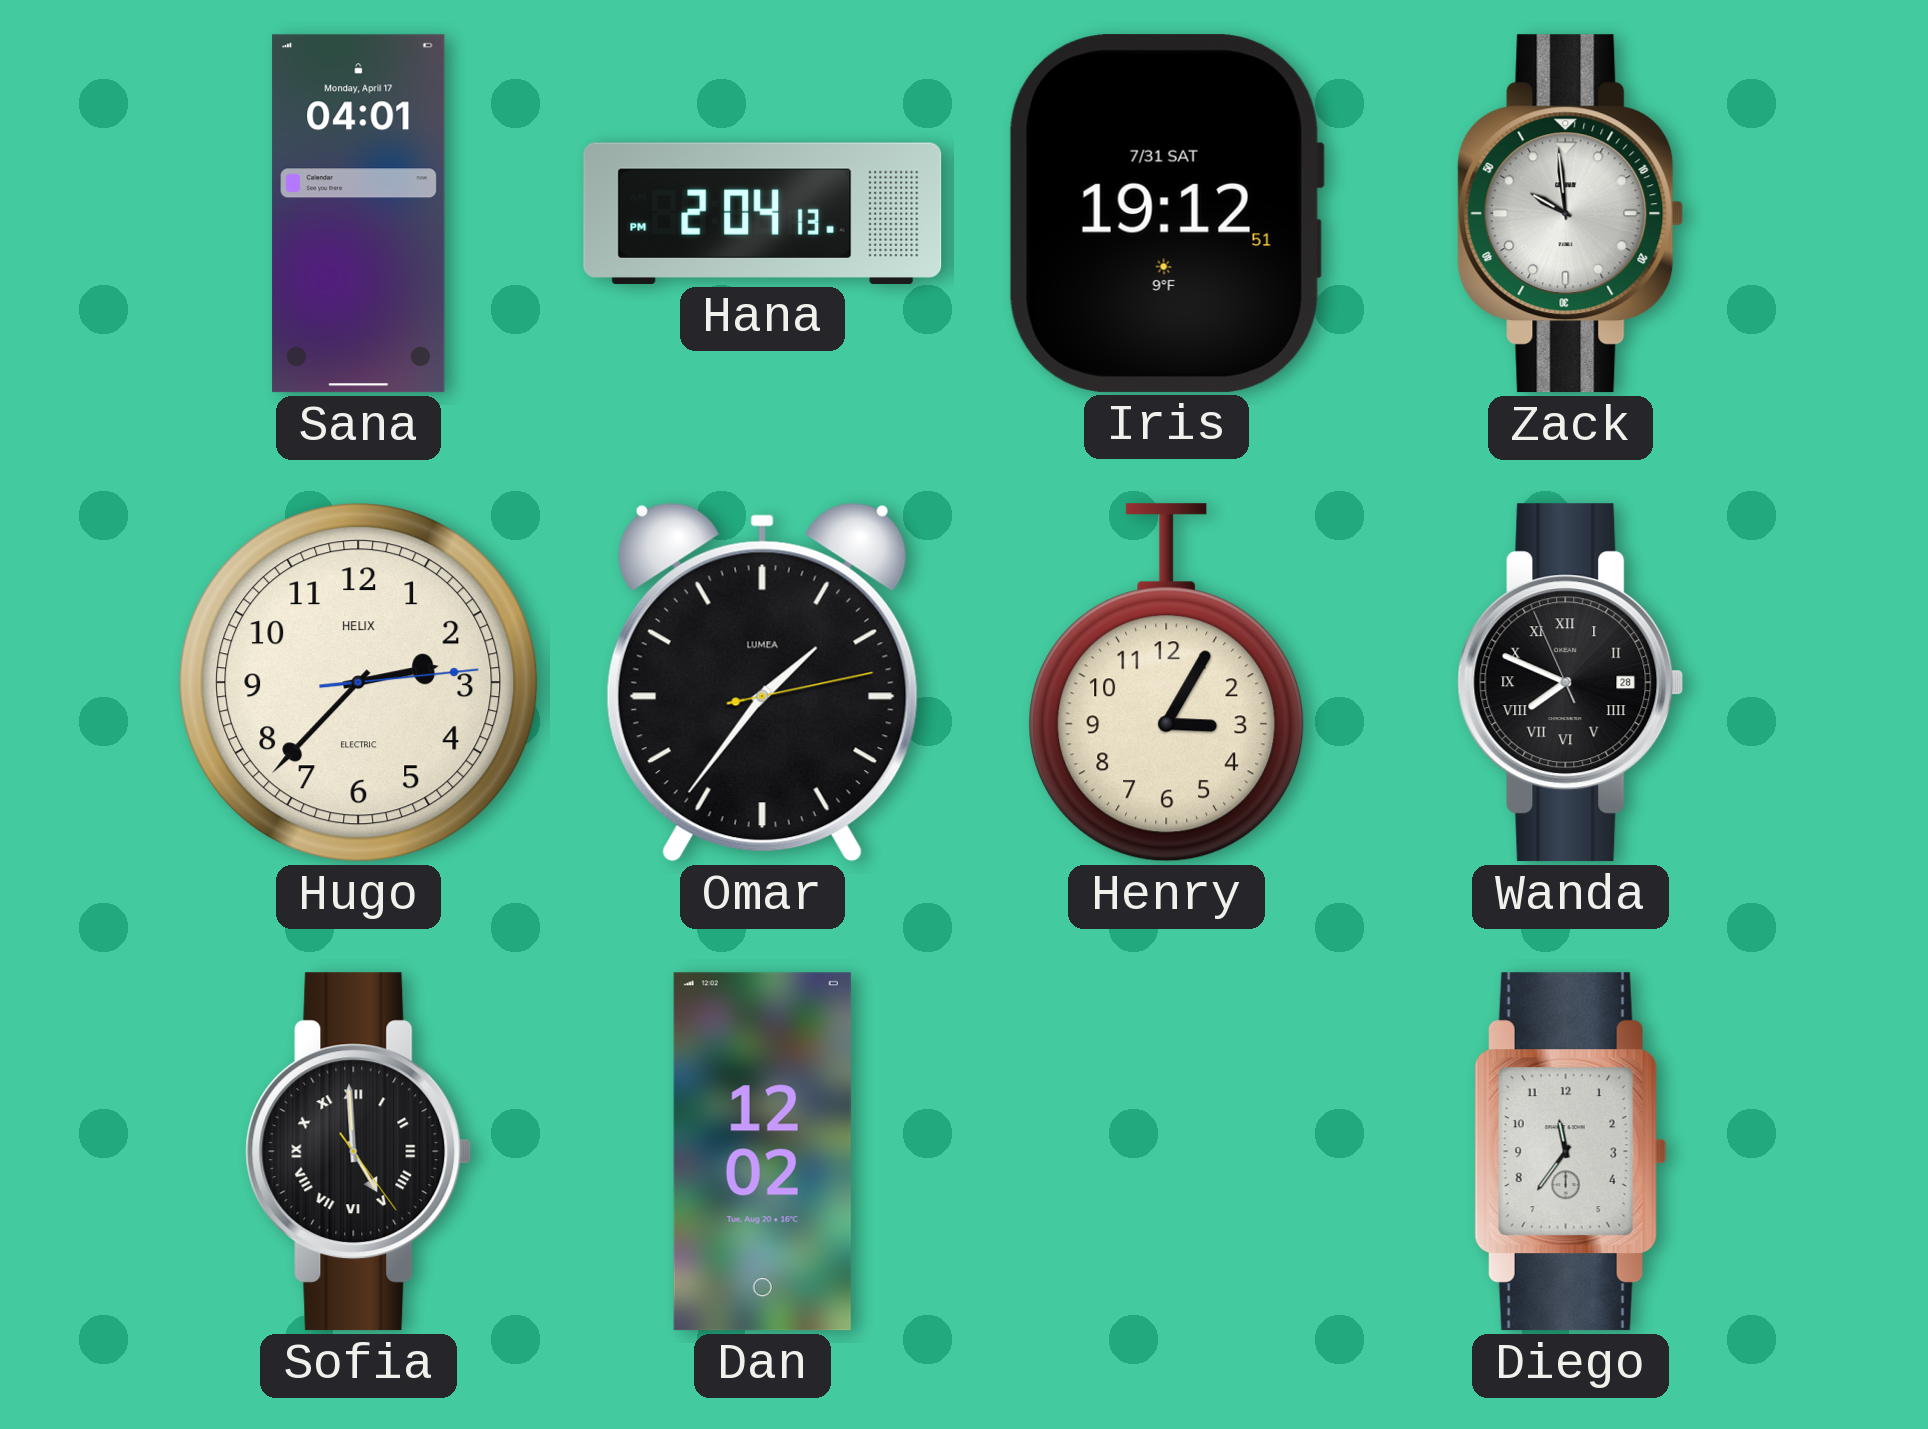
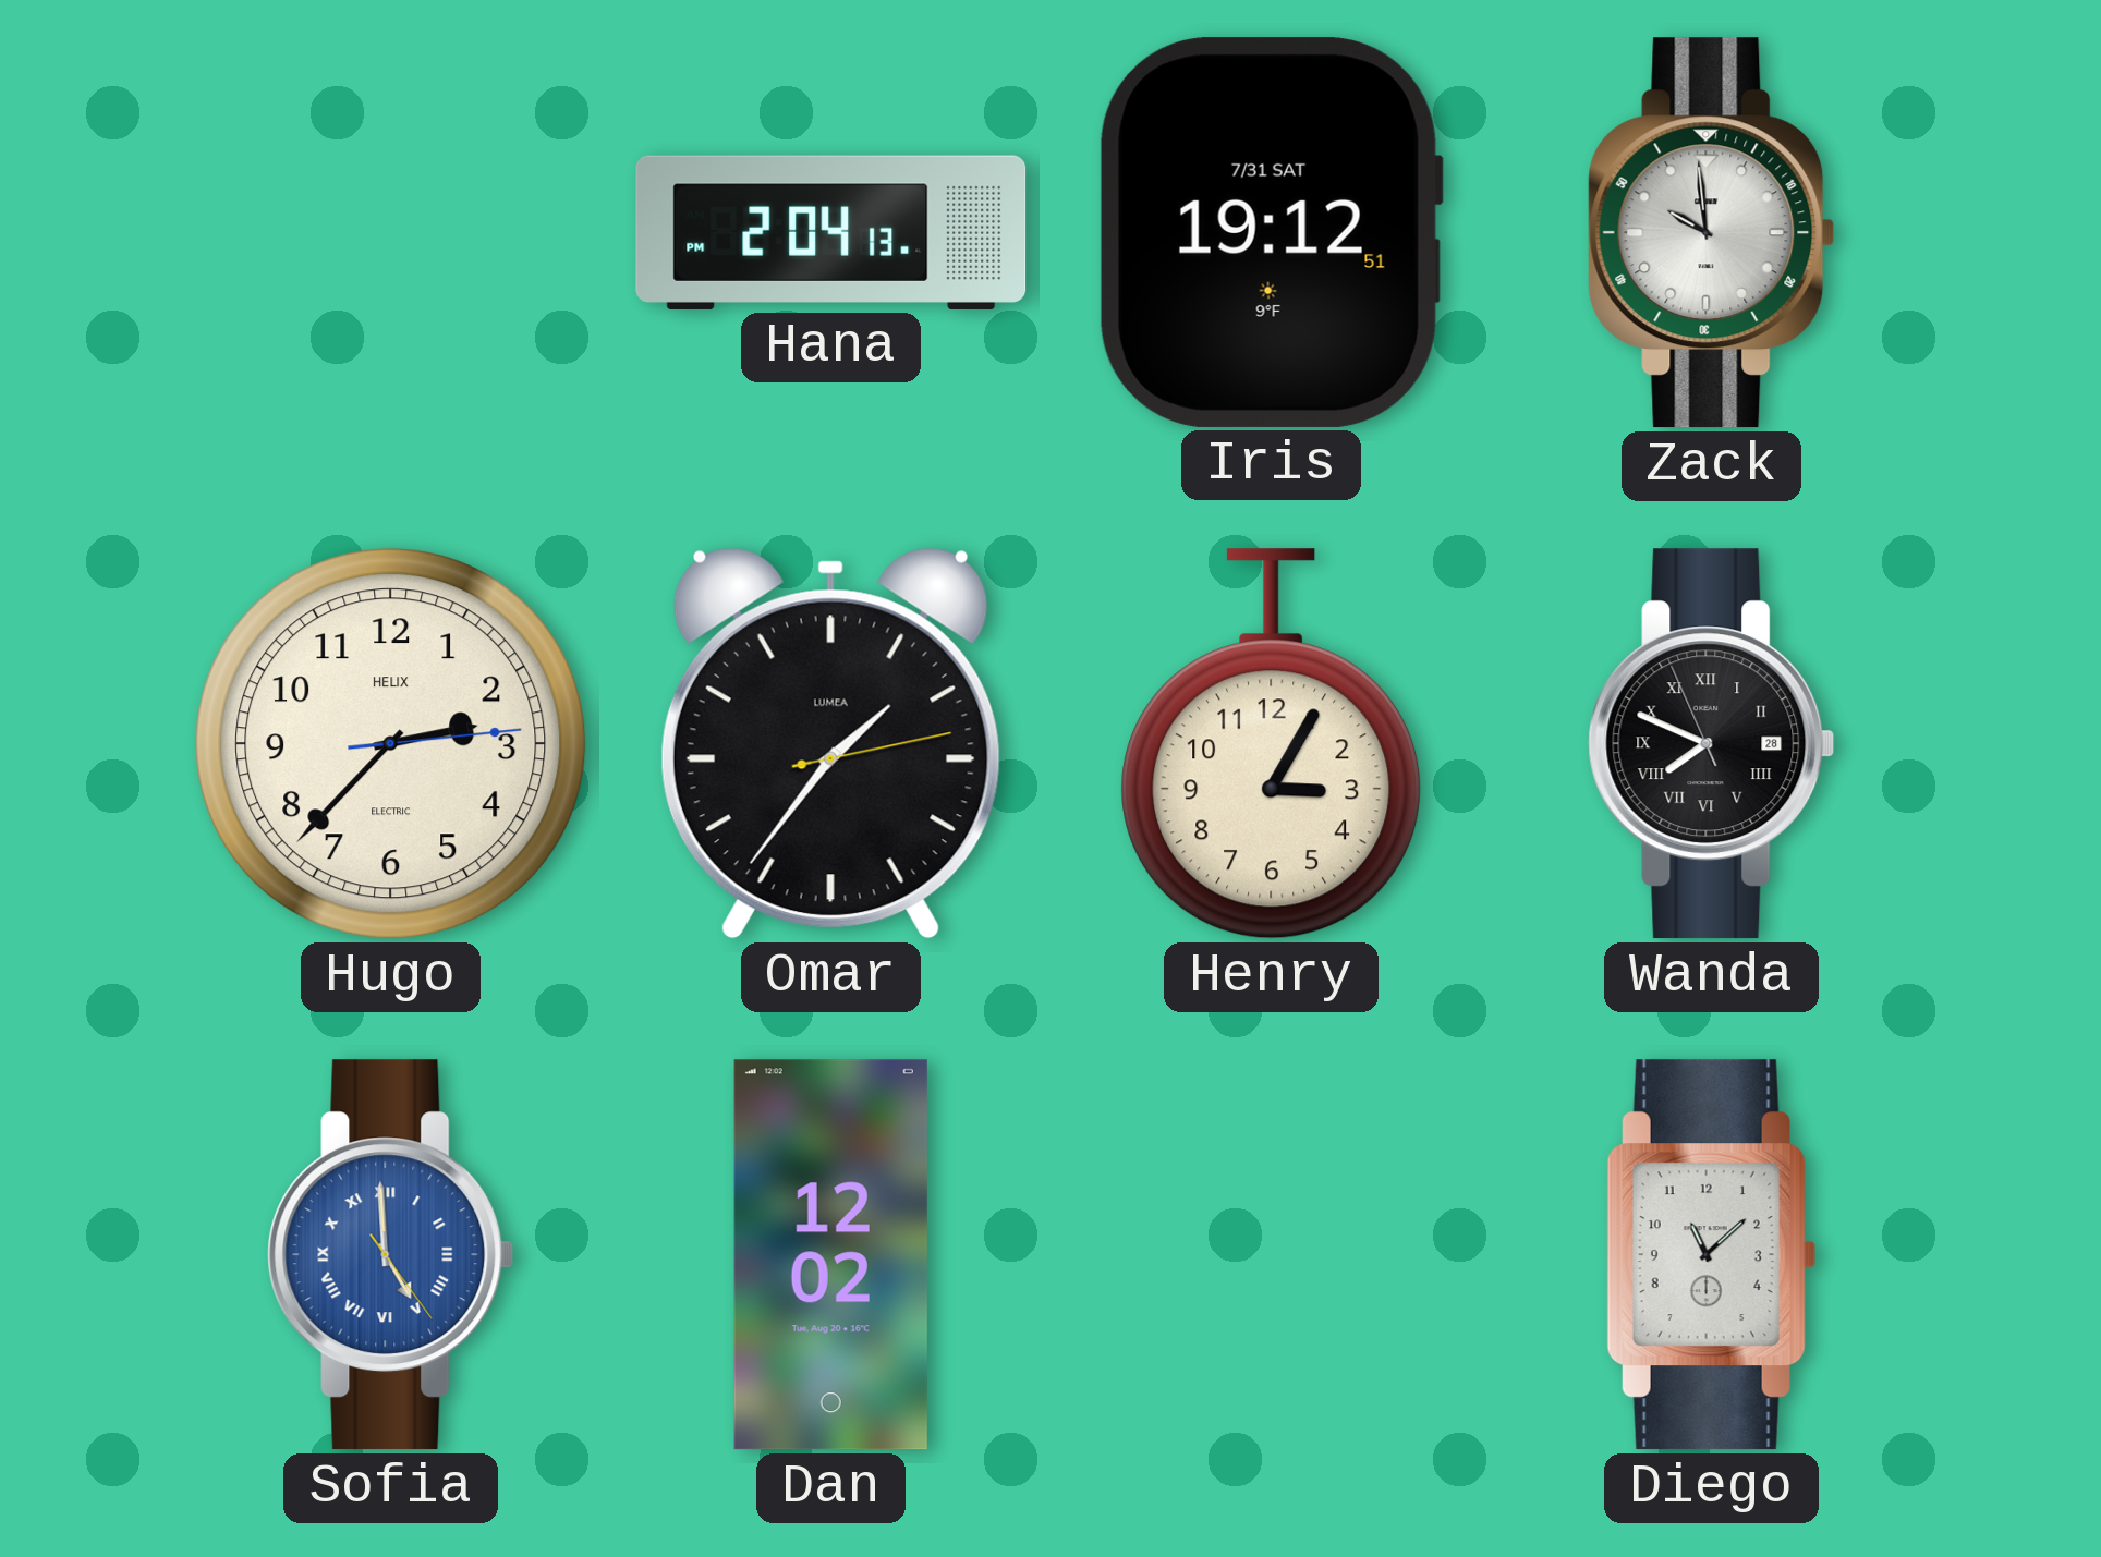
Sana: 04:01 -> none (359, 214)
Sofia dial: black -> blue (391, 1255)
Diego: 11:36 -> 11:08 (1711, 1255)
